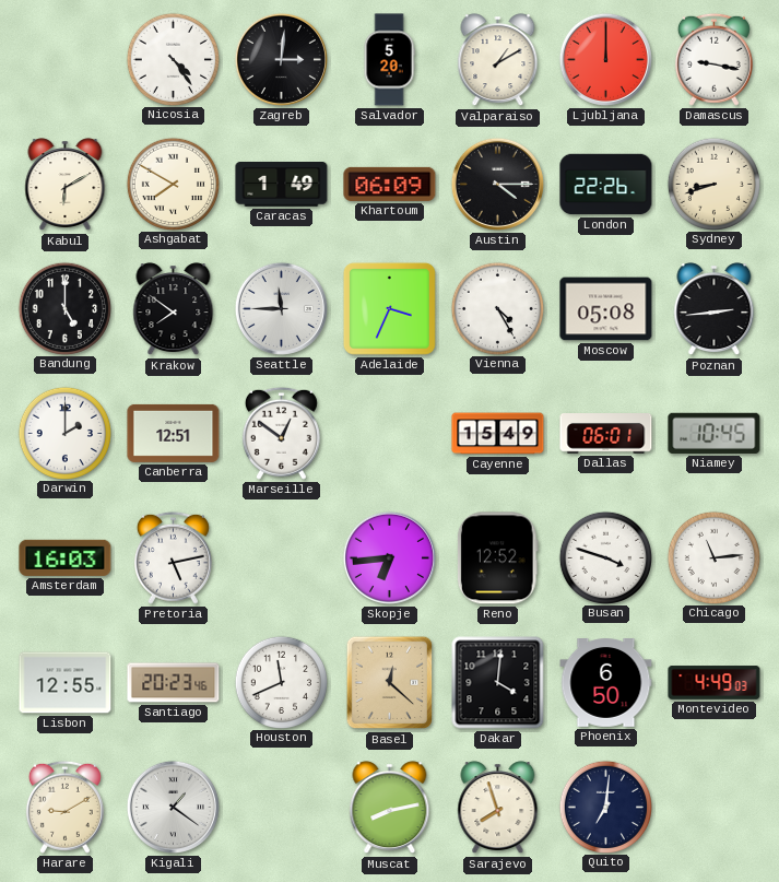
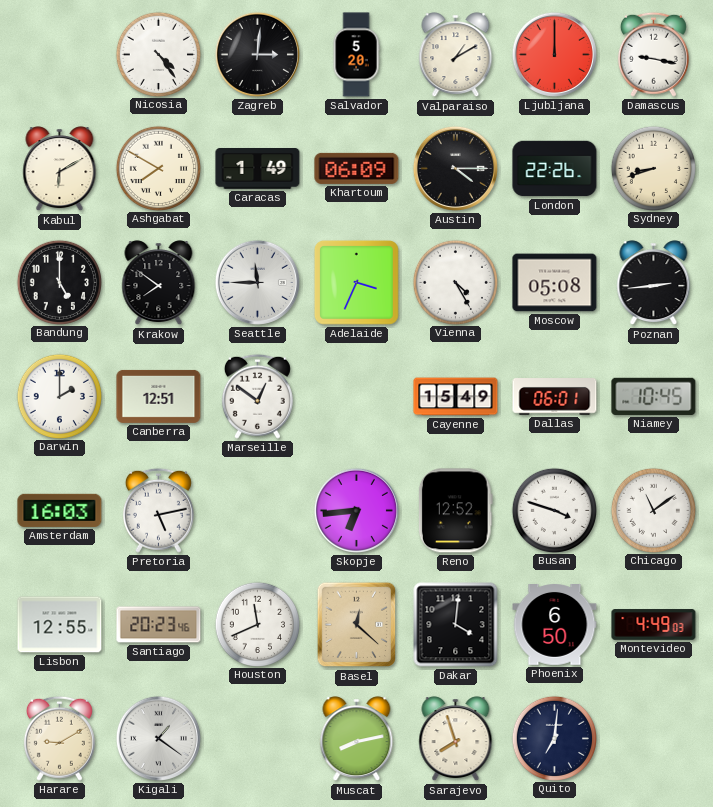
Chicago: 11:14 -> 11:09 (653, 510)
